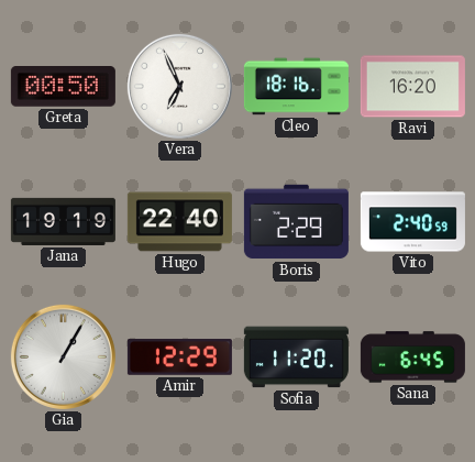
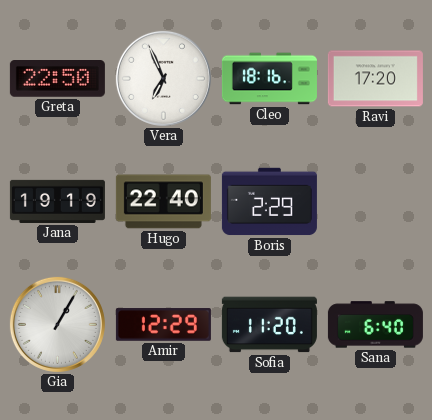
Greta: 00:50 -> 22:50 (57, 79)
Ravi: 16:20 -> 17:20 (375, 79)
Vito: 2:40 -> none (412, 222)
Sana: 6:45 -> 6:40 (375, 325)
